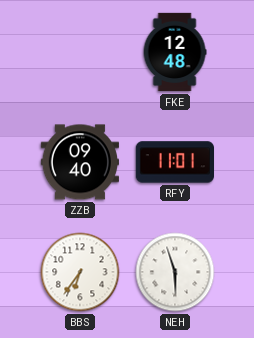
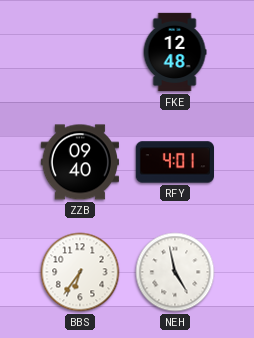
RFY: 11:01 -> 4:01 (174, 162)
NEH: 5:57 -> 4:58 (175, 272)
